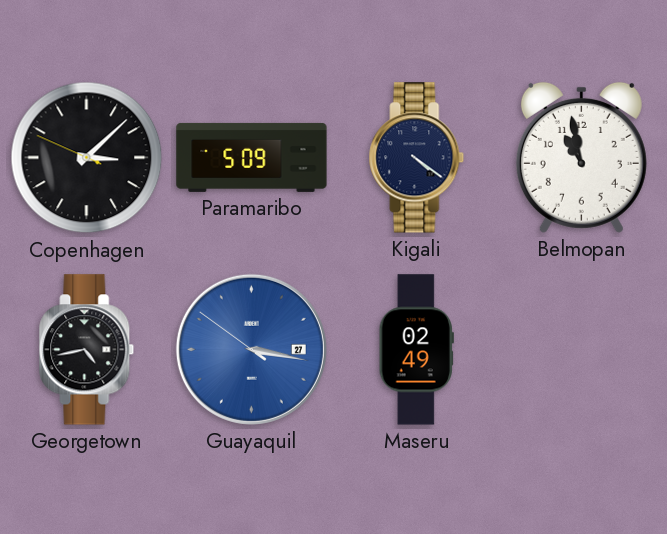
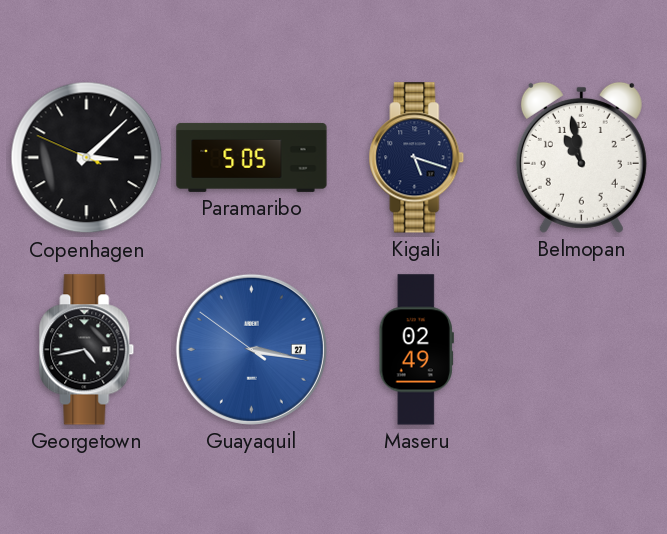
Paramaribo: 5:09 -> 5:05 (252, 157)
Kigali: 4:21 -> 5:18 (417, 158)
